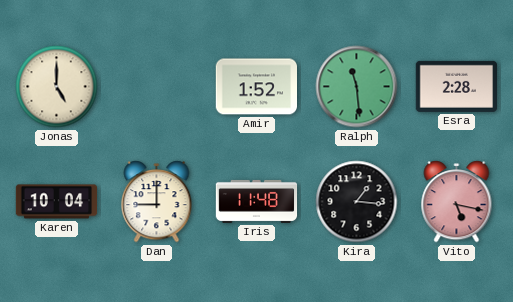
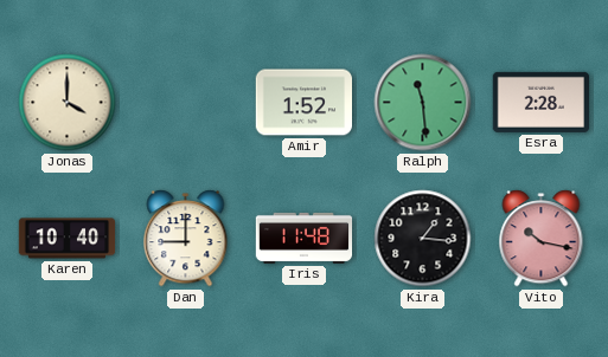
Jonas: 5:00 -> 4:00 (68, 103)
Karen: 10:04 -> 10:40 (68, 239)
Vito: 5:17 -> 10:17 (542, 239)
